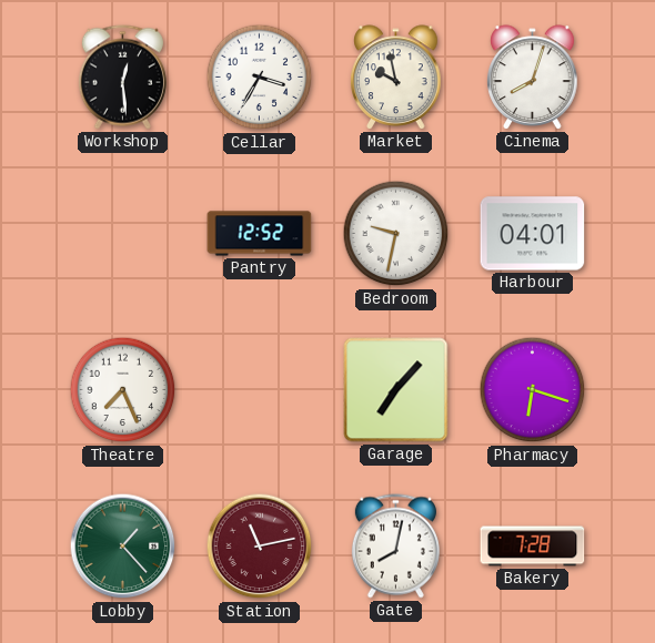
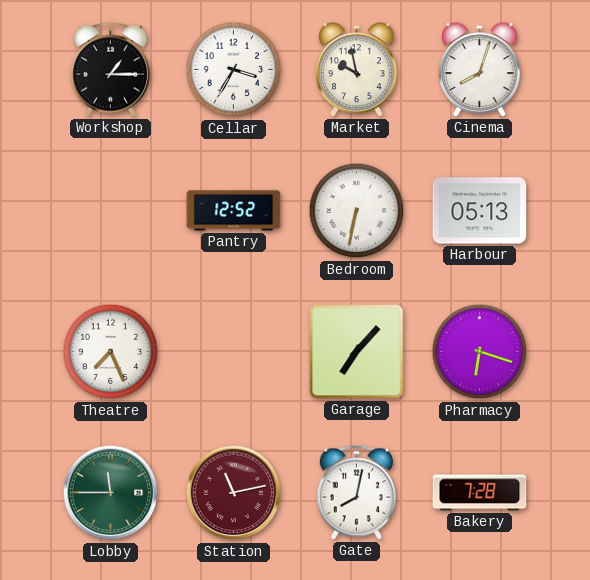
Workshop: 12:29 -> 1:15 (110, 70)
Bedroom: 9:32 -> 6:32 (357, 211)
Harbour: 04:01 -> 05:13 (480, 211)
Lobby: 1:23 -> 11:45 (111, 493)
